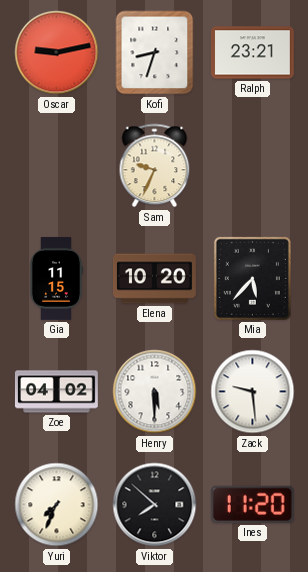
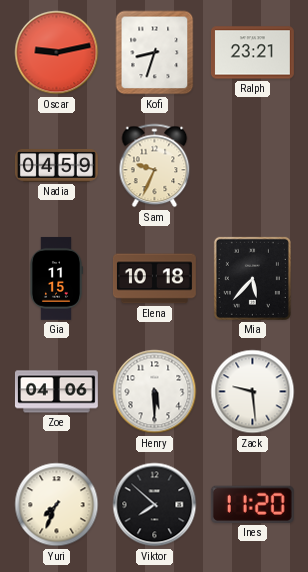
Nadia: none -> 04:59 (56, 166)
Elena: 10:20 -> 10:18 (154, 279)
Zoe: 04:02 -> 04:06 (56, 392)
